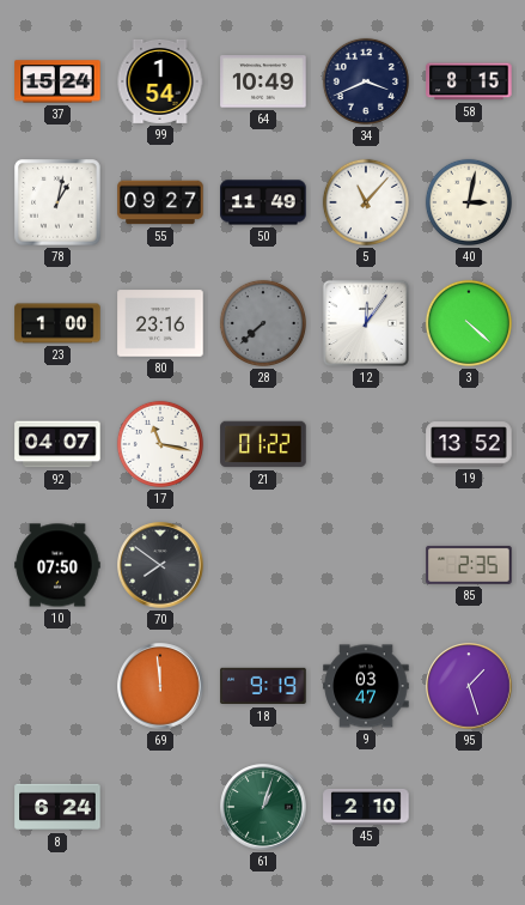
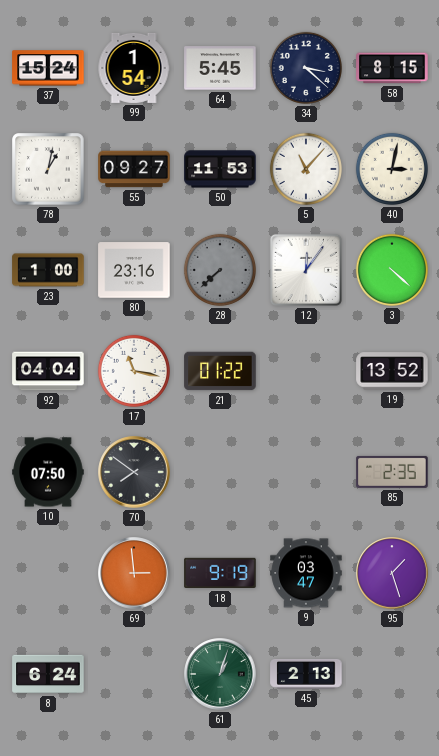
64: 10:49 -> 5:45 (220, 68)
34: 3:41 -> 3:22 (306, 68)
50: 11:49 -> 11:53 (220, 169)
92: 04:07 -> 04:04 (48, 371)
69: 11:59 -> 2:59 (134, 573)
45: 2:10 -> 2:13 (306, 674)
